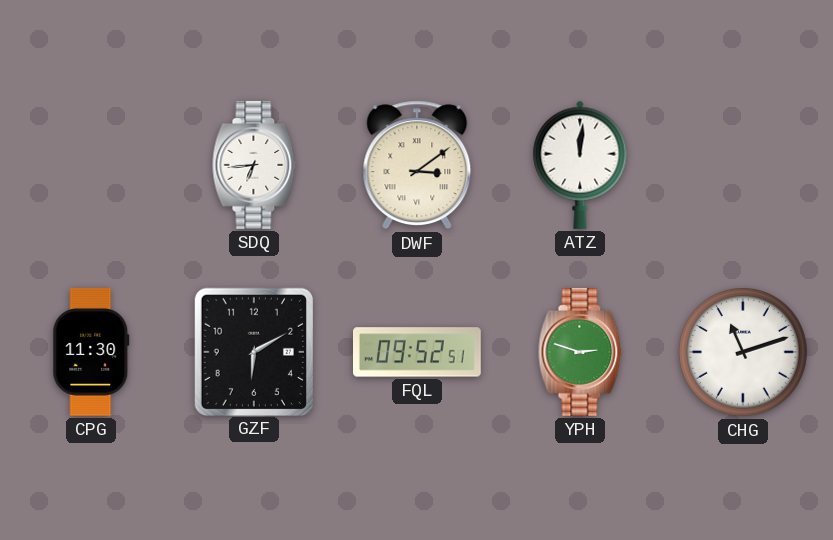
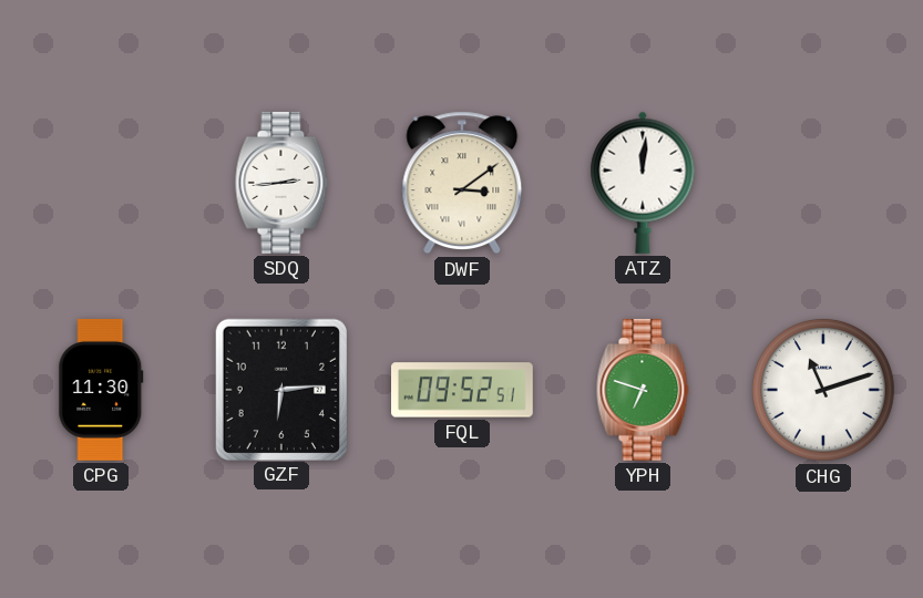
SDQ: 6:44 -> 2:44 (281, 183)
GZF: 6:10 -> 6:14 (281, 389)
YPH: 2:48 -> 6:48 (643, 390)
